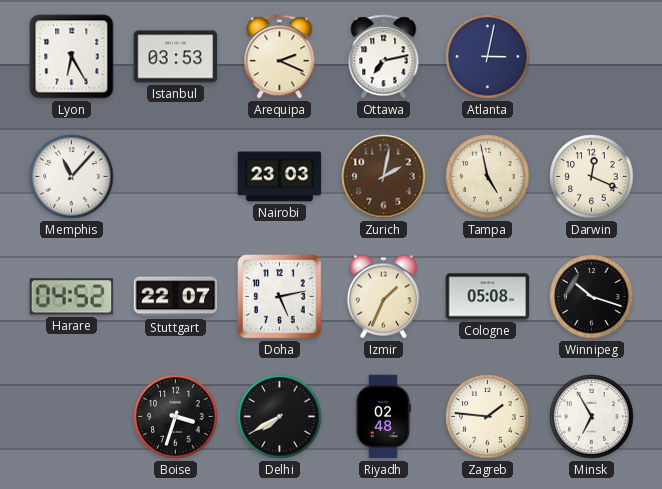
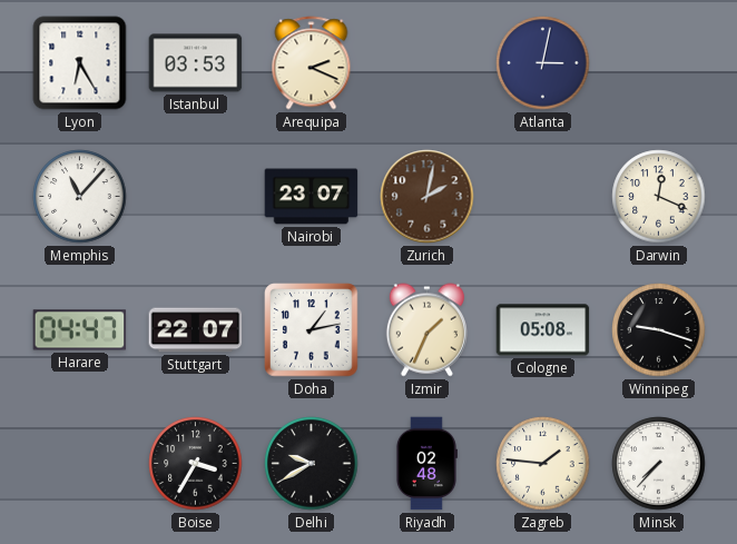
Ottawa: 7:13 -> none (384, 57)
Nairobi: 23:03 -> 23:07 (312, 197)
Tampa: 4:58 -> none (488, 177)
Harare: 04:52 -> 04:47 (80, 330)
Doha: 5:13 -> 1:13 (312, 330)
Winnipeg: 10:18 -> 9:18 (659, 330)
Boise: 3:33 -> 3:35 (196, 464)
Delhi: 7:40 -> 9:40 (312, 464)
Minsk: 6:55 -> 7:37 (659, 464)
